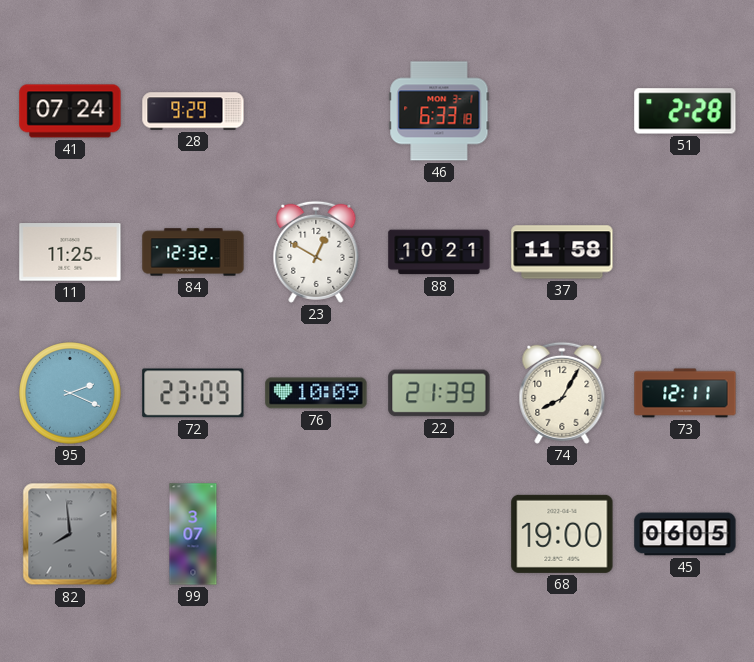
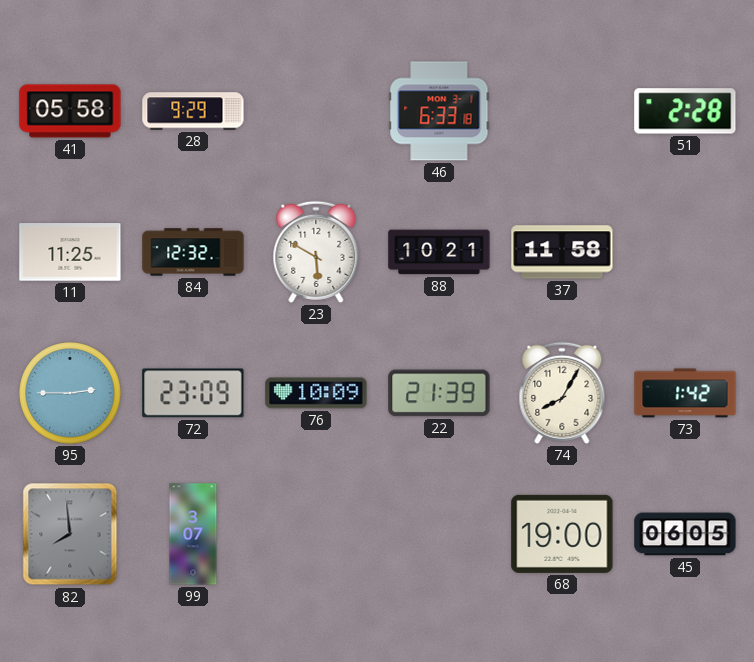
41: 07:24 -> 05:58 (70, 111)
23: 12:50 -> 5:50 (316, 252)
95: 2:19 -> 2:45 (70, 393)
73: 12:11 -> 1:42 (685, 393)
